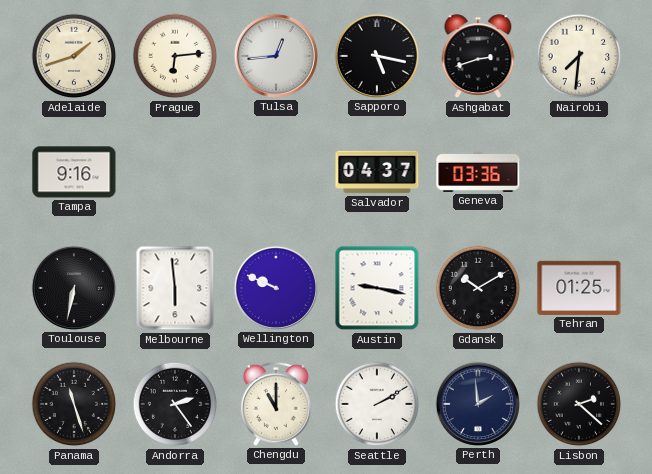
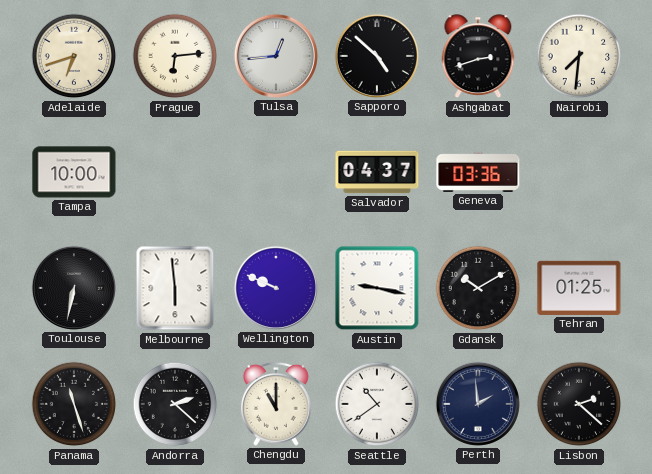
Adelaide: 1:42 -> 6:42 (74, 56)
Sapporo: 5:17 -> 4:52 (377, 56)
Tampa: 9:16 -> 10:00 (74, 172)
Andorra: 2:24 -> 2:22 (175, 404)
Seattle: 2:10 -> 10:39 (377, 404)
